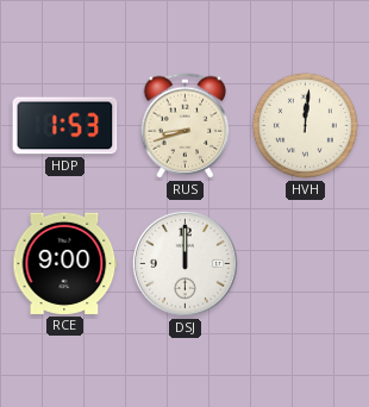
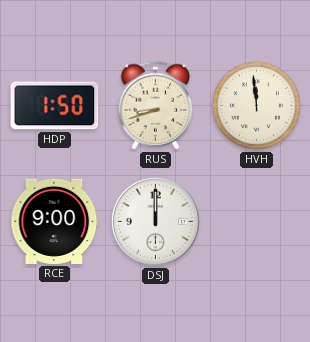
HDP: 1:53 -> 1:50 (55, 106)
HVH: 12:01 -> 11:59 (256, 105)
